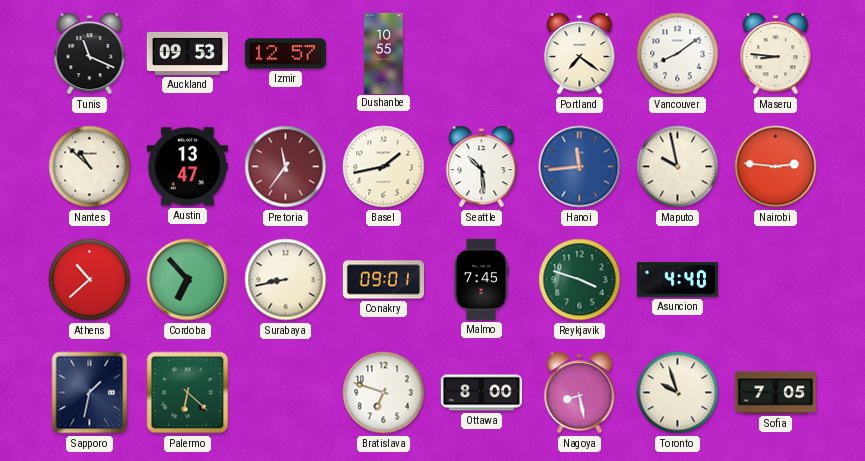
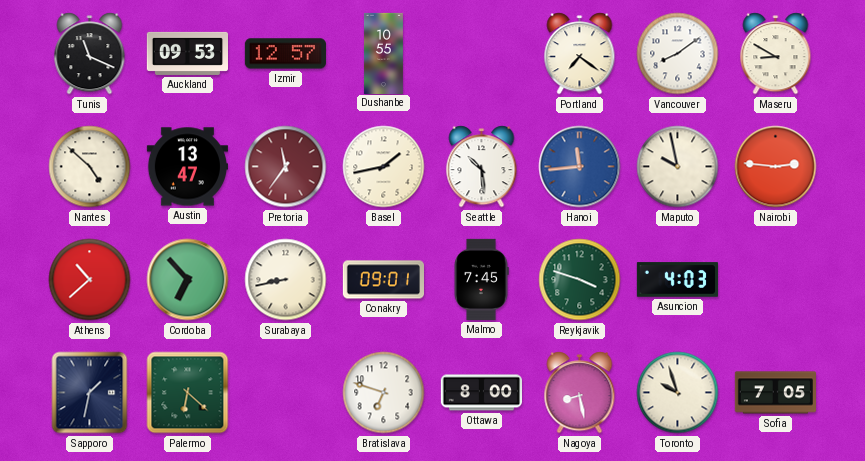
Maseru: 8:46 -> 8:50 (776, 54)
Nantes: 10:52 -> 4:52 (90, 167)
Asuncion: 4:40 -> 4:03 (677, 280)
